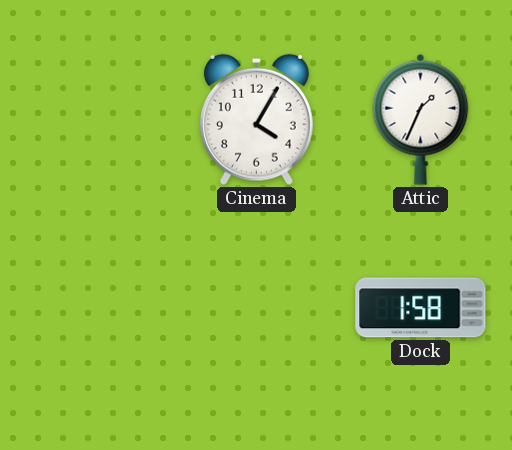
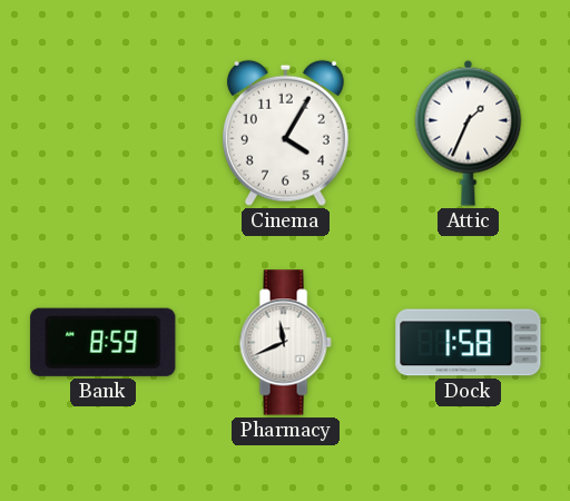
Bank: none -> 8:59 (104, 342)
Pharmacy: none -> 11:41 (285, 343)
